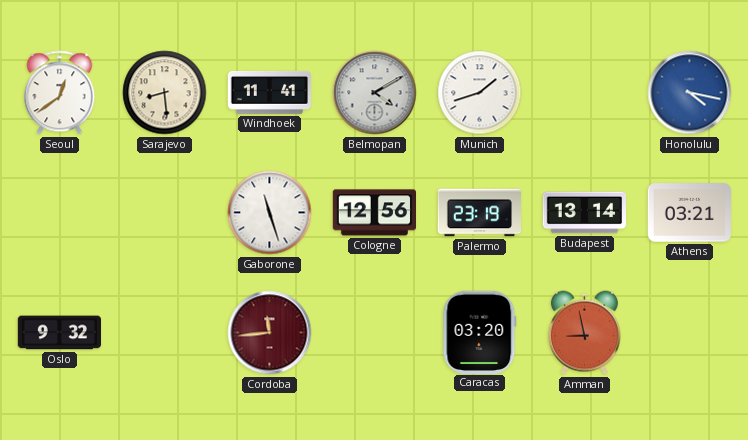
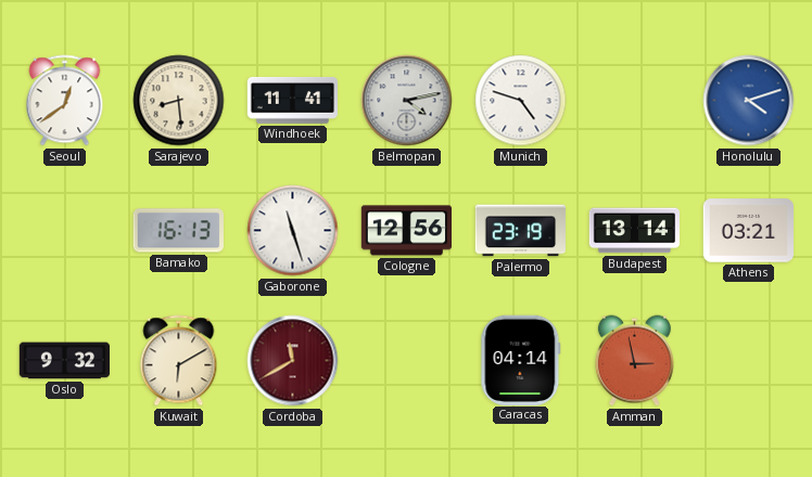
Belmopan: 4:10 -> 4:13 (407, 101)
Munich: 1:42 -> 4:48 (521, 101)
Honolulu: 4:17 -> 4:12 (749, 101)
Bamako: none -> 16:13 (178, 231)
Kuwait: none -> 6:10 (179, 361)
Cordoba: 11:44 -> 11:40 (293, 361)
Caracas: 03:20 -> 04:14 (521, 360)
Amman: 8:58 -> 2:58 (634, 361)
